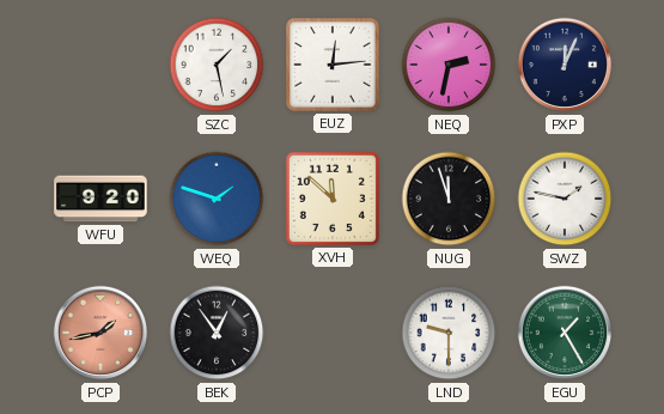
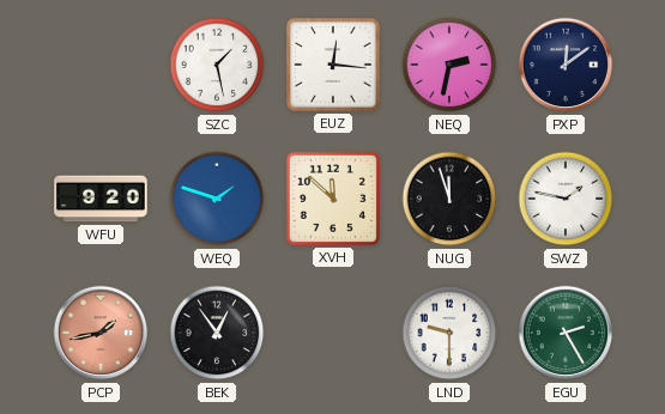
EUZ: 12:14 -> 12:16 (333, 65)
PXP: 12:04 -> 12:09 (566, 65)
EGU: 1:25 -> 2:25 (566, 333)
